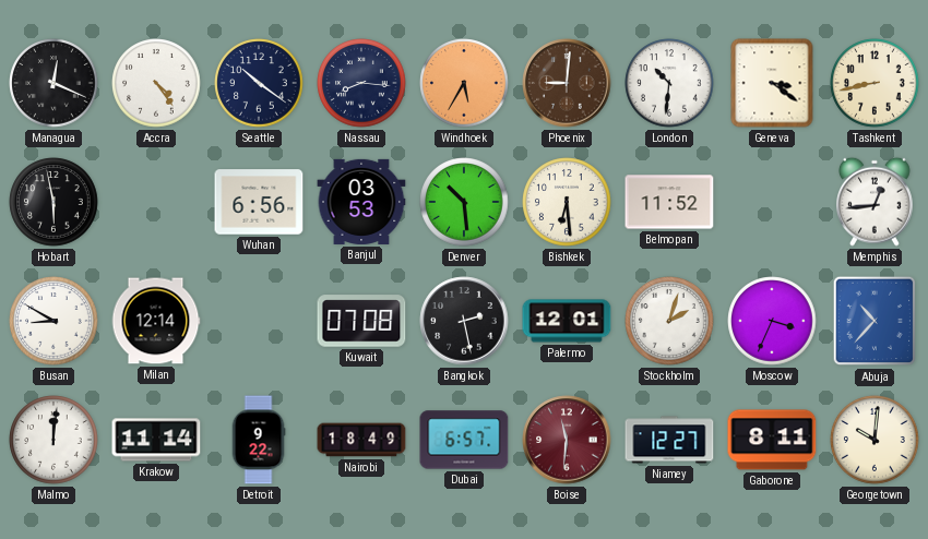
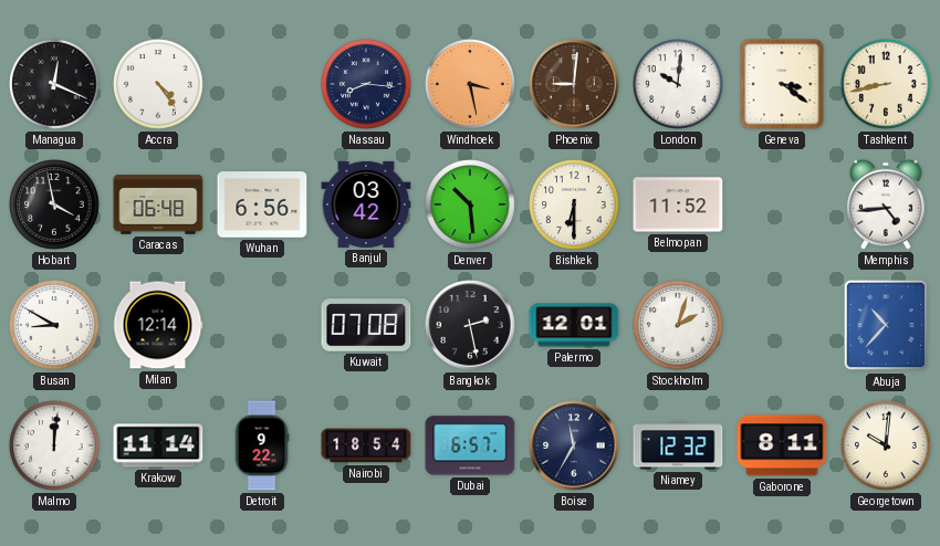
Seattle: 10:21 -> none (259, 83)
Windhoek: 5:35 -> 3:28 (470, 84)
London: 10:31 -> 10:01 (678, 84)
Hobart: 5:58 -> 3:58 (54, 204)
Caracas: none -> 06:48 (158, 204)
Banjul: 03:53 -> 03:42 (366, 204)
Bishkek: 6:29 -> 6:30 (574, 204)
Memphis: 12:44 -> 4:44 (887, 204)
Moscow: 3:34 -> none (772, 321)
Nairobi: 18:49 -> 18:54 (366, 445)
Boise: 11:31 -> 11:35 (574, 445)
Boise dial: burgundy -> navy (574, 445)
Niamey: 12:27 -> 12:32 (678, 445)
